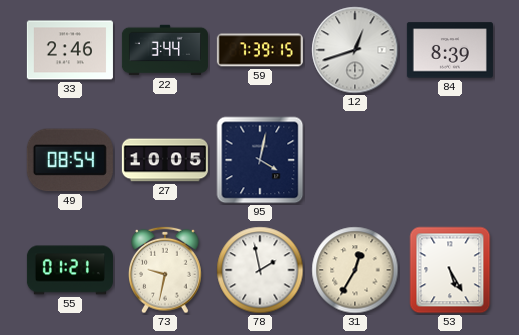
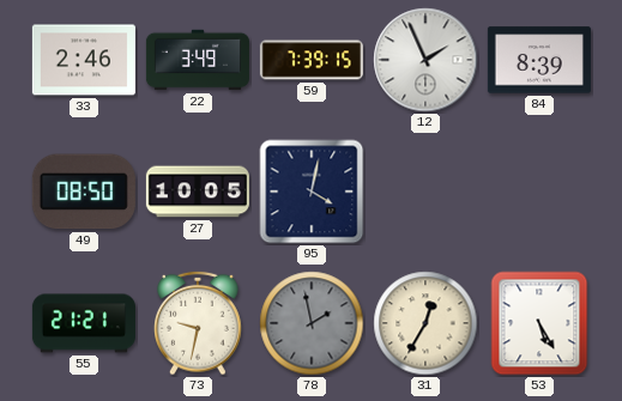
22: 3:44 -> 3:49 (198, 60)
12: 12:42 -> 1:56 (425, 60)
49: 08:54 -> 08:50 (84, 192)
55: 01:21 -> 21:21 (84, 323)
78 dial: white -> grey (312, 323)
